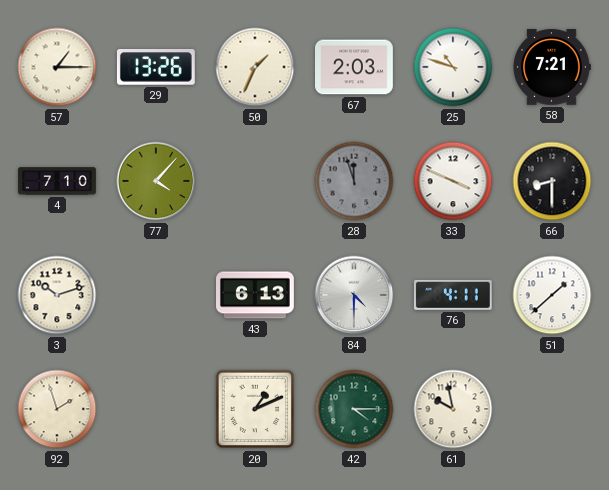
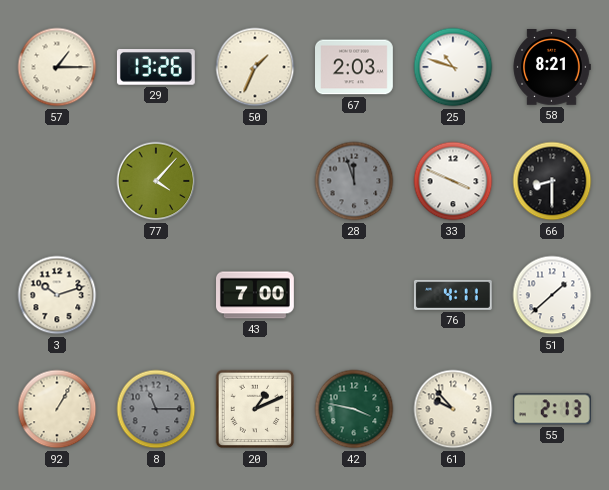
58: 7:21 -> 8:21 (552, 68)
4: 7:10 -> none (57, 181)
43: 6:13 -> 7:00 (256, 295)
84: 4:30 -> none (354, 295)
92: 1:57 -> 1:05 (57, 409)
8: none -> 11:15 (156, 409)
42: 4:15 -> 3:47 (354, 409)
61: 9:58 -> 9:53 (453, 409)
55: none -> 2:13 (552, 409)
